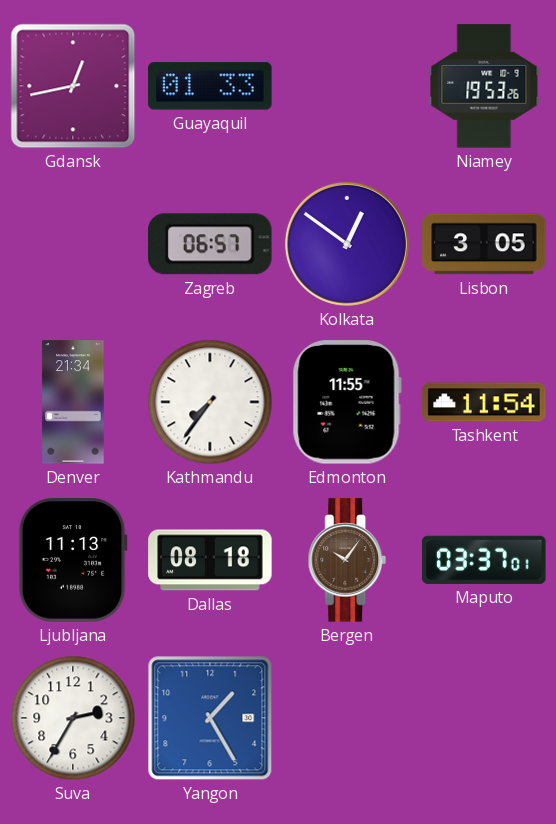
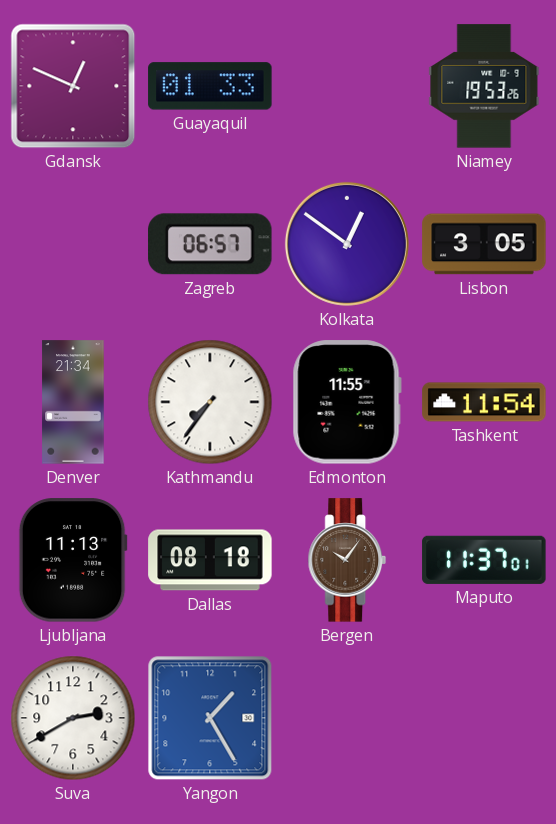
Gdansk: 12:43 -> 12:49 (73, 86)
Maputo: 03:37 -> 11:37 (484, 560)
Suva: 2:35 -> 2:40 (73, 718)
